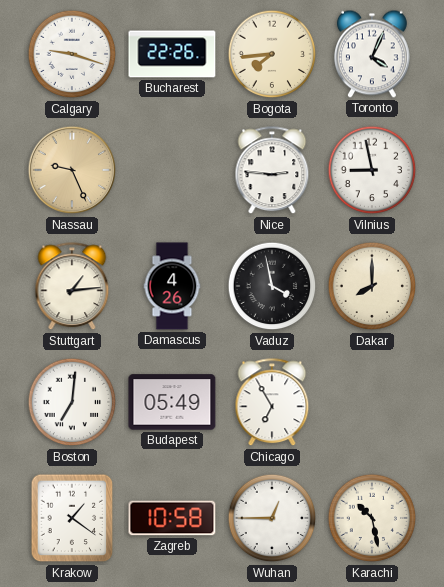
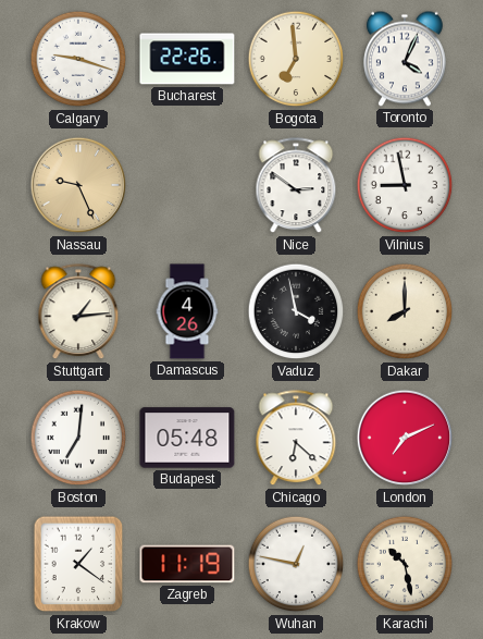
Bogota: 7:44 -> 6:59 (296, 59)
Nice: 2:46 -> 2:51 (296, 186)
Budapest: 05:49 -> 05:48 (187, 438)
Chicago: 6:55 -> 6:22 (296, 439)
London: none -> 7:11 (405, 438)
Zagreb: 10:58 -> 11:19 (187, 564)
Wuhan: 12:45 -> 12:47 (296, 564)
